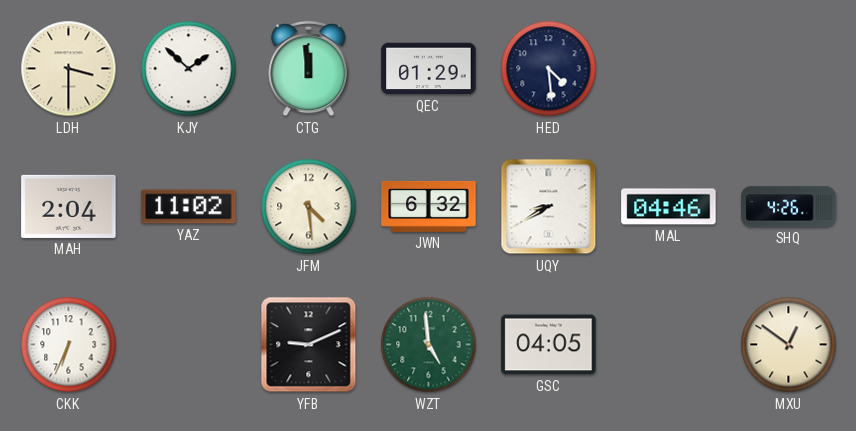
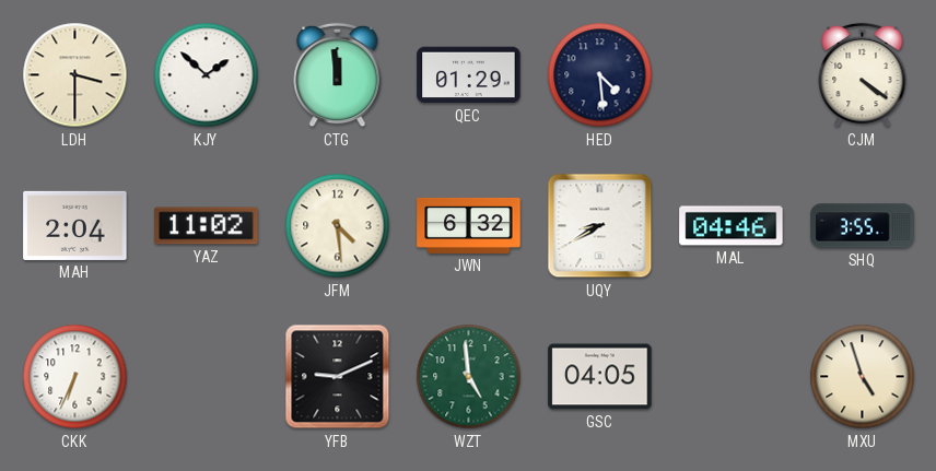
CJM: none -> 4:21 (863, 75)
SHQ: 4:26 -> 3:55 (863, 226)
MXU: 12:51 -> 4:57 (863, 377)
